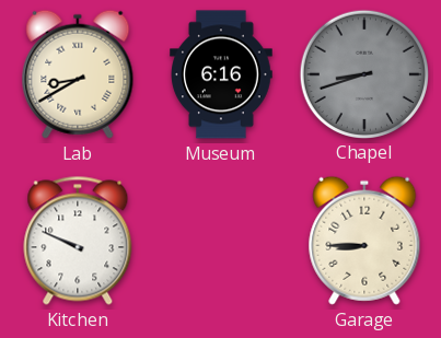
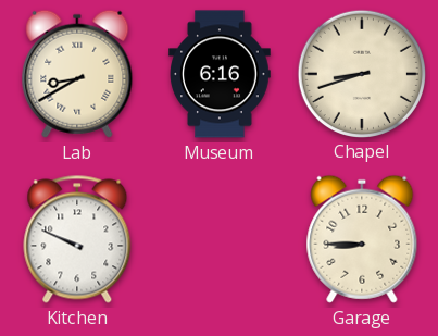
Chapel dial: grey -> cream (361, 73)
